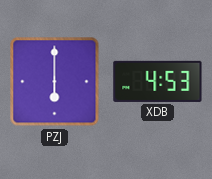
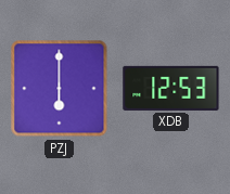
XDB: 4:53 -> 12:53 (171, 88)
